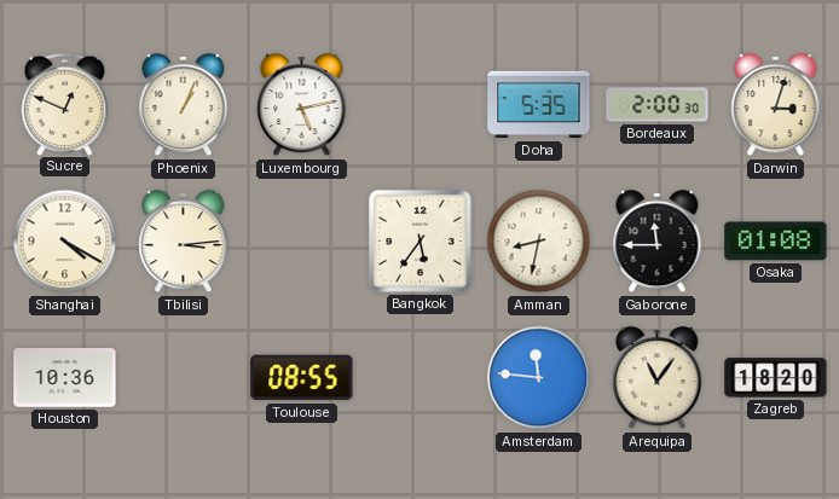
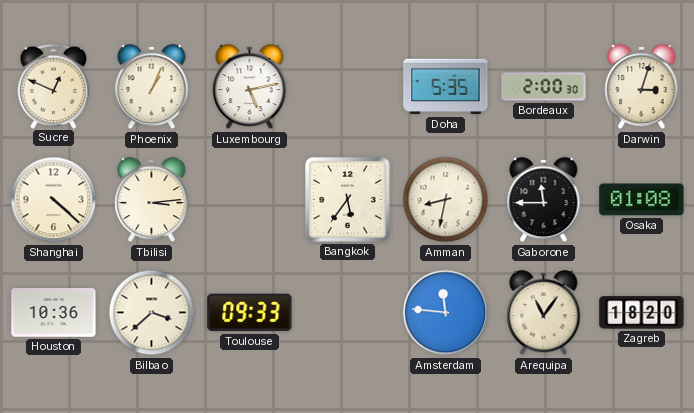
Shanghai: 4:20 -> 4:22 (54, 200)
Bilbao: none -> 3:38 (152, 313)
Toulouse: 08:55 -> 09:33 (250, 313)
